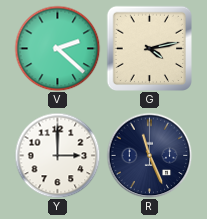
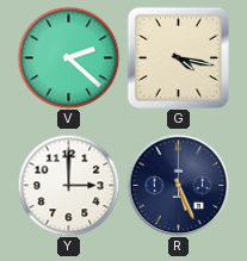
G: 4:13 -> 4:17 (178, 57)
R: 11:26 -> 5:26 (178, 185)
